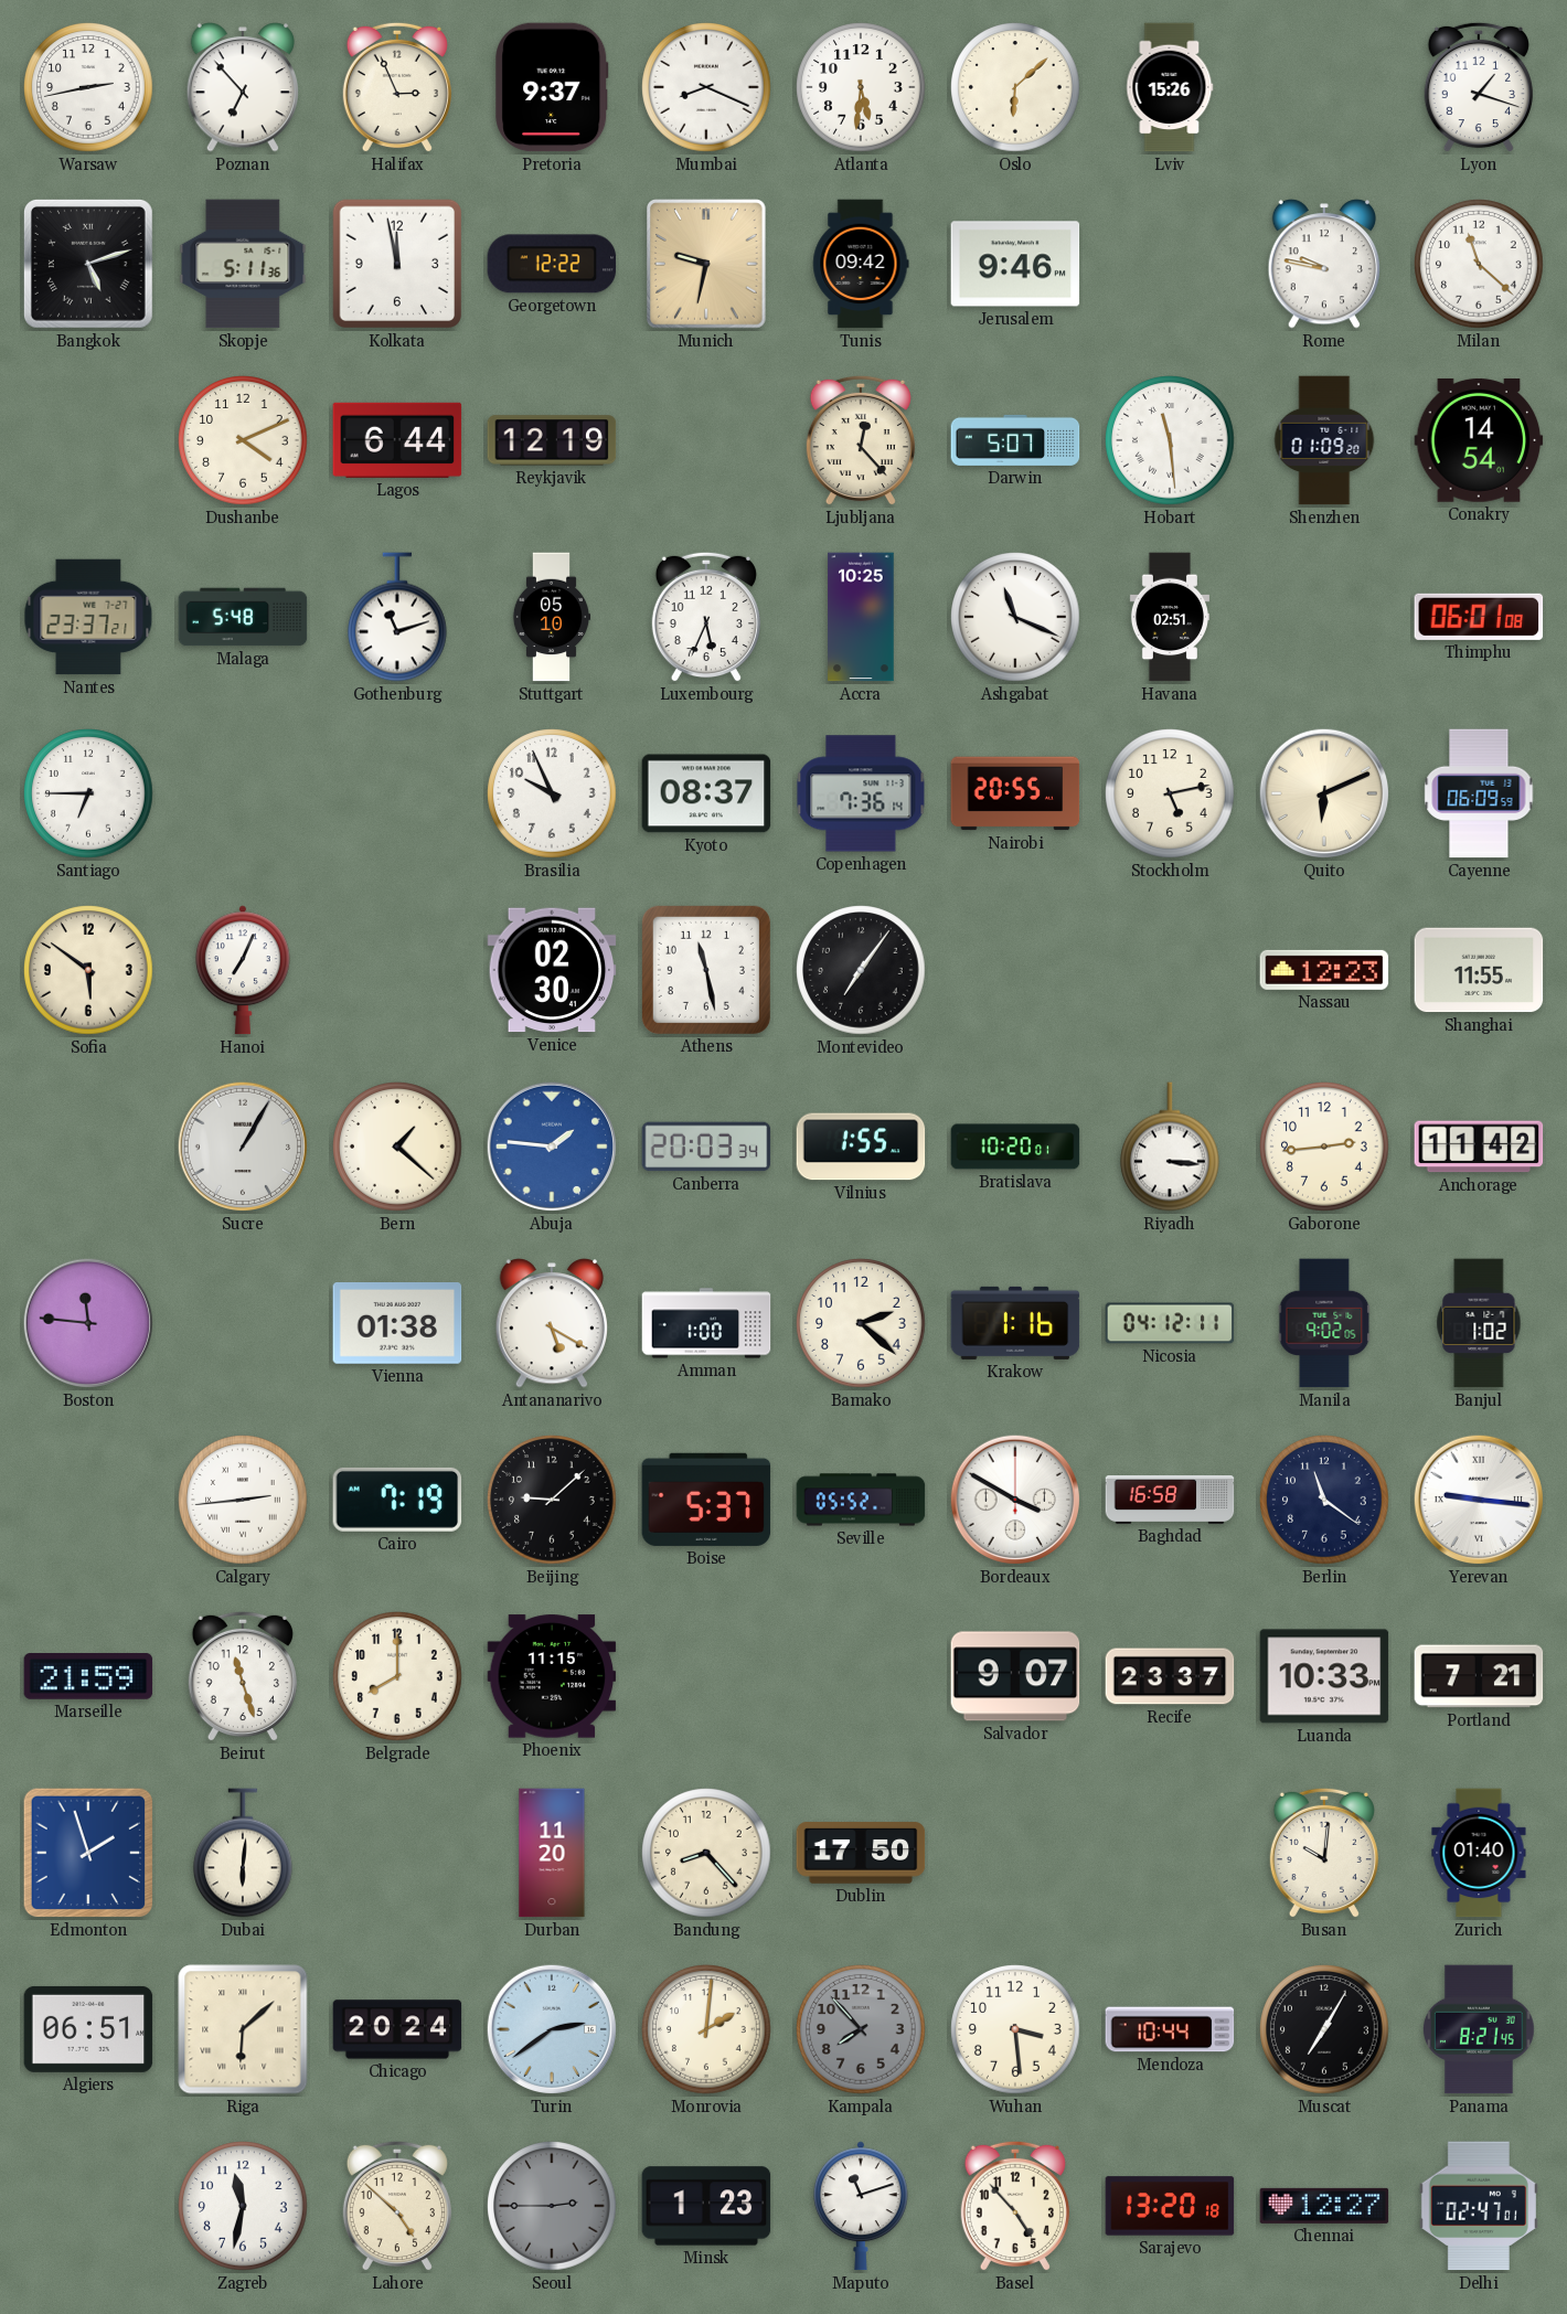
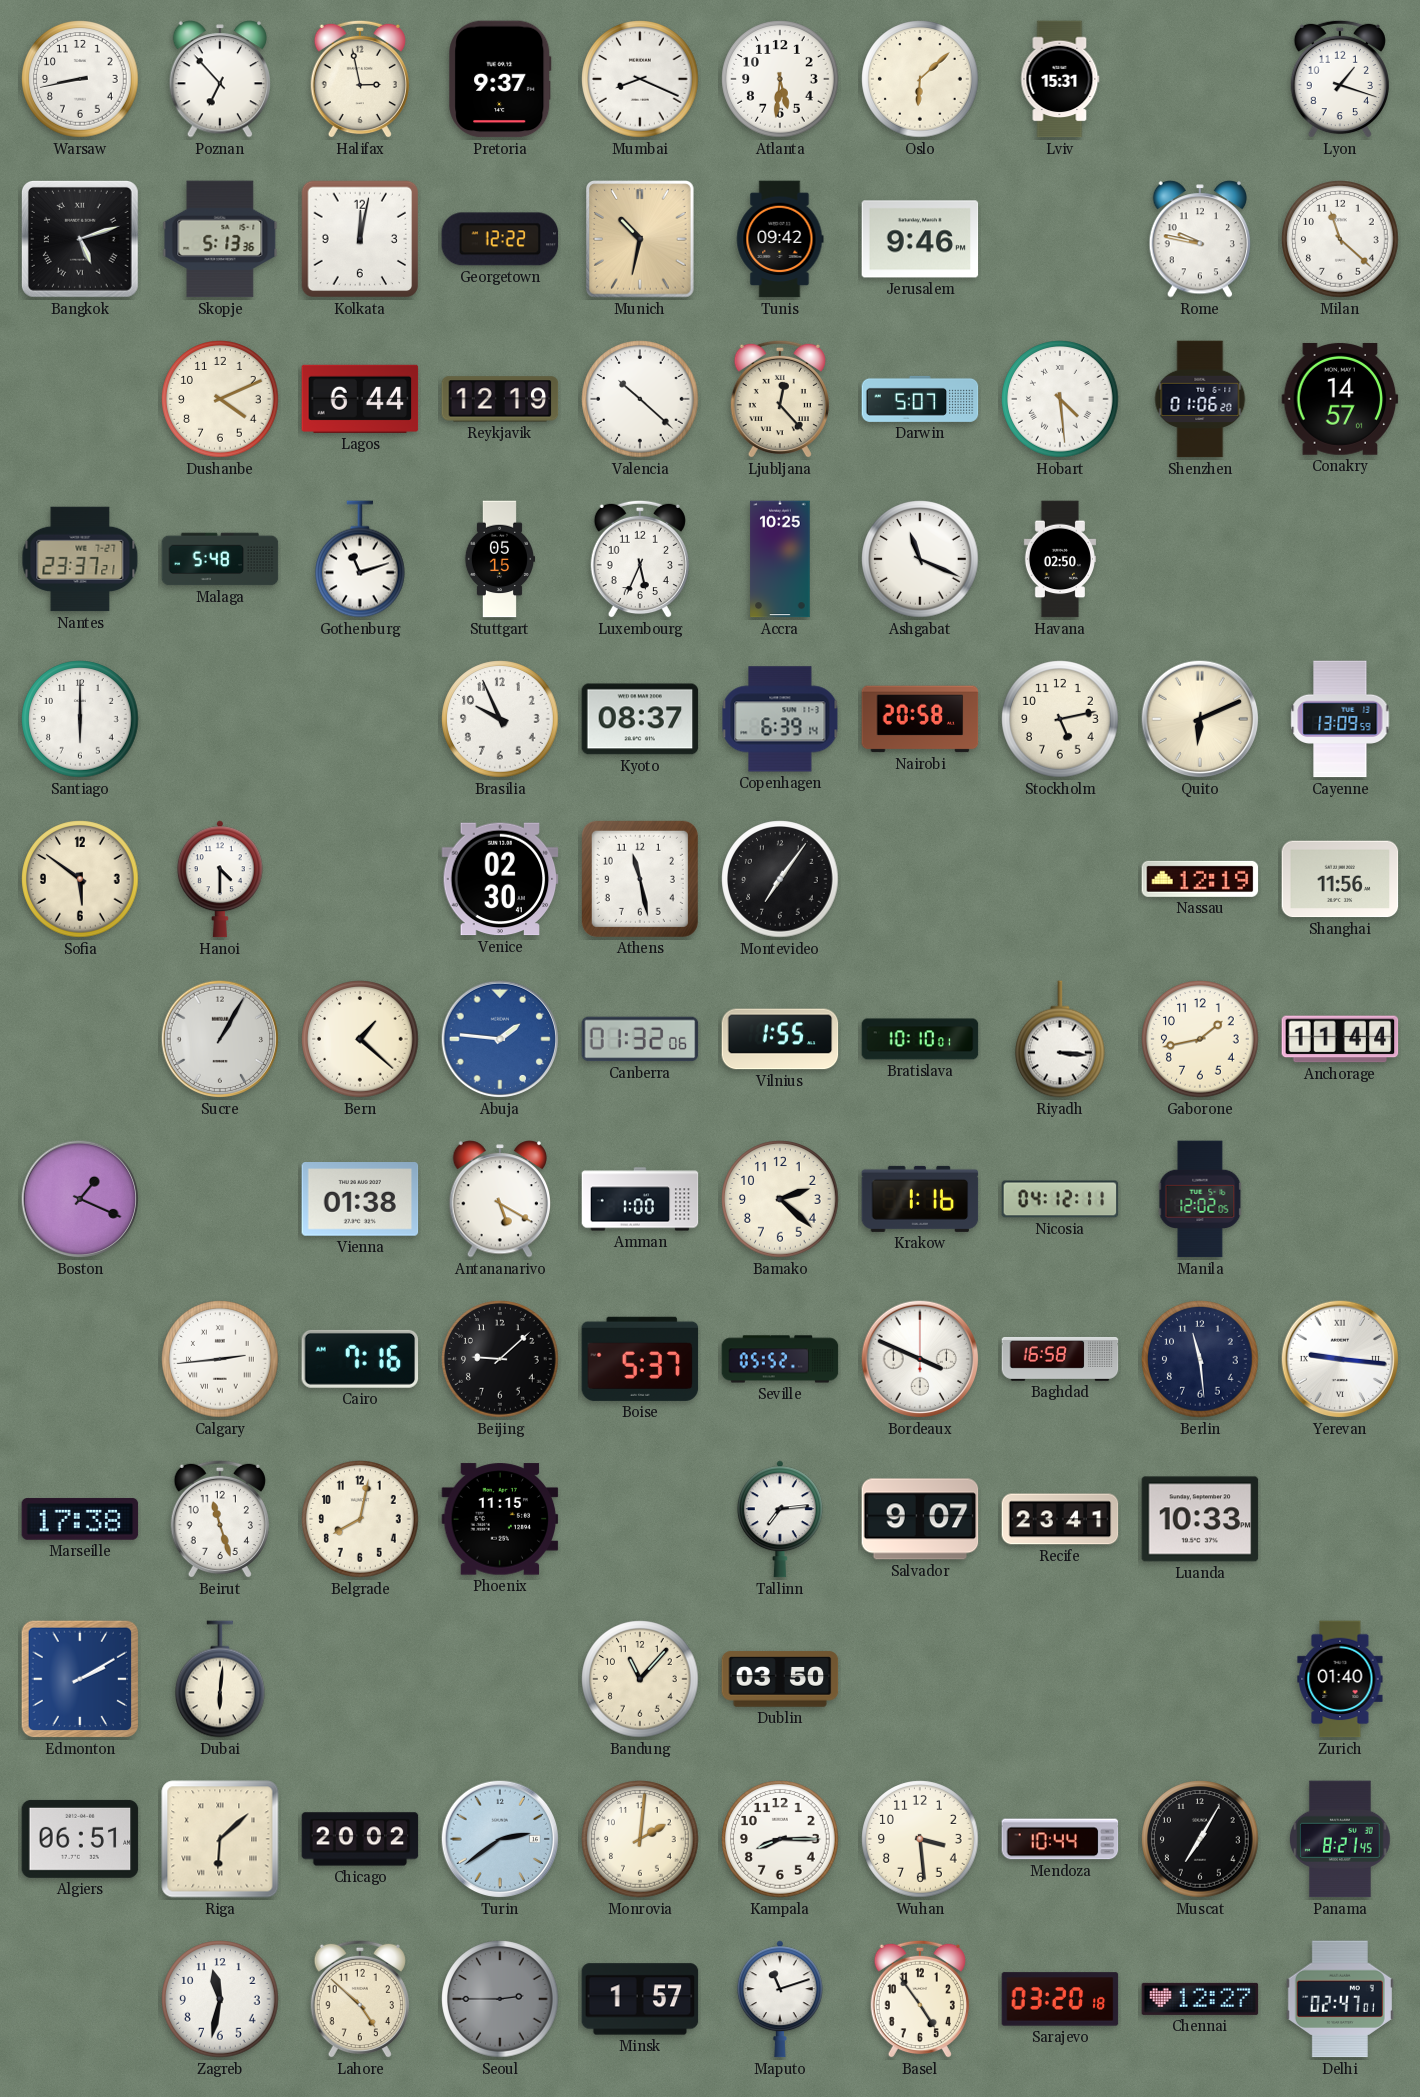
Warsaw: 2:43 -> 8:43 (80, 79)
Halifax: 2:56 -> 2:58 (360, 79)
Lviv: 15:26 -> 15:31 (1060, 79)
Skopje: 5:11 -> 5:13 (220, 239)
Kolkata: 11:58 -> 12:02 (360, 239)
Munich: 9:32 -> 10:32 (640, 239)
Valencia: none -> 10:22 (640, 399)
Hobart: 11:29 -> 4:29 (1060, 399)
Shenzhen: 01:09 -> 01:06 (1200, 399)
Conakry: 14:54 -> 14:57 (1340, 399)
Stuttgart: 05:10 -> 05:15 (500, 559)
Havana: 02:51 -> 02:50 (1060, 559)
Thimphu: 06:01 -> none (1479, 617)
Santiago: 6:45 -> 6:00 (80, 719)
Copenhagen: 7:36 -> 6:39 (780, 719)
Nairobi: 20:55 -> 20:58 (920, 719)
Cayenne: 06:09 -> 13:09 (1340, 719)
Hanoi: 7:04 -> 4:30 (220, 879)
Nassau: 12:23 -> 12:19 (1200, 879)
Shanghai: 11:55 -> 11:56 (1340, 879)
Canberra: 20:03 -> 01:32 (640, 1039)
Bratislava: 10:20 -> 10:10 (920, 1039)
Gaborone: 2:44 -> 1:43 (1200, 1039)
Anchorage: 11:42 -> 11:44 (1340, 1039)
Boston: 11:46 -> 1:19 (80, 1199)
Manila: 9:02 -> 12:02 (1200, 1199)
Banjul: 1:02 -> none (1479, 1323)
Cairo: 7:19 -> 7:16 (360, 1359)
Bordeaux: 3:50 -> 3:49 (920, 1359)
Berlin: 11:21 -> 11:29 (1200, 1359)
Marseille: 21:59 -> 17:38 (80, 1520)
Belgrade: 8:00 -> 8:02 (360, 1519)
Tallinn: none -> 7:14 (780, 1519)
Recife: 23:37 -> 23:41 (1060, 1519)
Portland: 7:21 -> none (1479, 1676)
Edmonton: 1:57 -> 2:10 (80, 1679)
Durban: 11:20 -> none (552, 1853)
Bandung: 8:23 -> 11:07 (640, 1679)
Dublin: 17:50 -> 03:50 (780, 1679)
Busan: 10:01 -> none (1324, 1853)
Chicago: 20:24 -> 20:02 (360, 1839)
Kampala: 7:53 -> 8:15 (780, 1839)
Kampala dial: grey -> white (780, 1839)
Minsk: 1:23 -> 1:57 (640, 1999)
Basel: 4:53 -> 4:54 (920, 1999)
Sarajevo: 13:20 -> 03:20 (1060, 1999)
